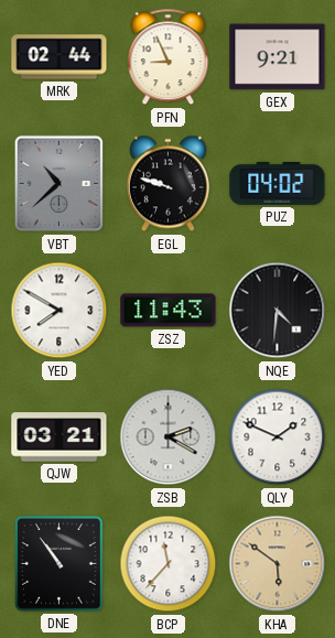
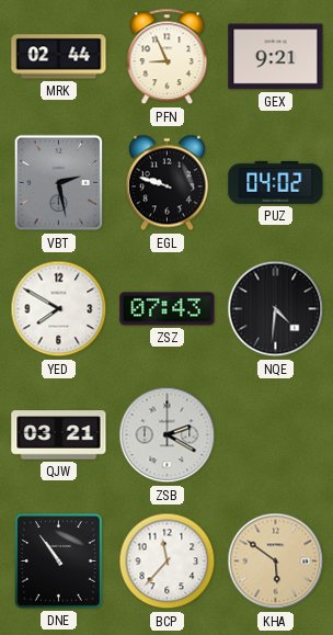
VBT: 10:38 -> 2:28 (59, 183)
ZSZ: 11:43 -> 07:43 (168, 309)
QLY: 1:49 -> none (278, 437)
